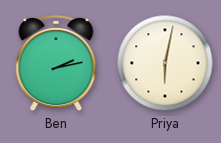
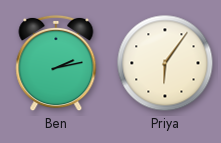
Priya: 6:02 -> 6:06 (165, 63)
